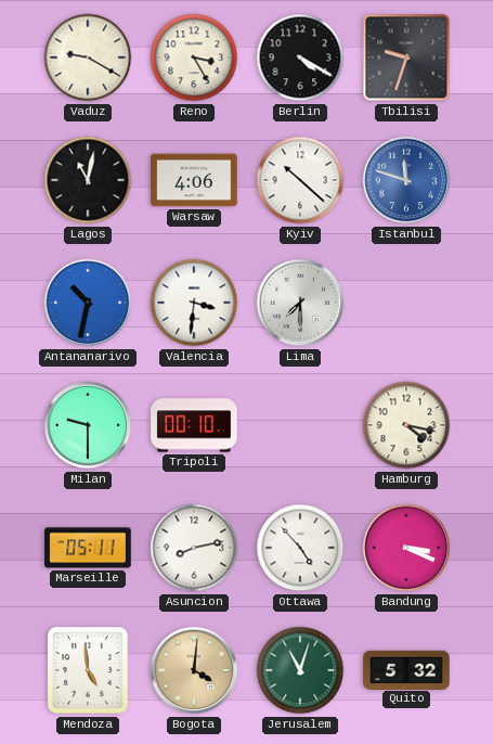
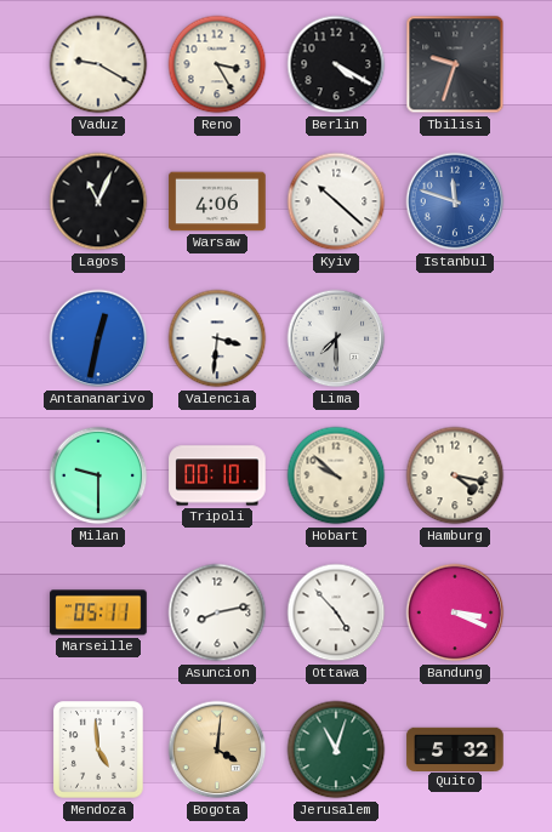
Lagos: 11:02 -> 11:04 (98, 201)
Antananarivo: 10:32 -> 12:32 (98, 338)
Hobart: none -> 9:52 (336, 475)
